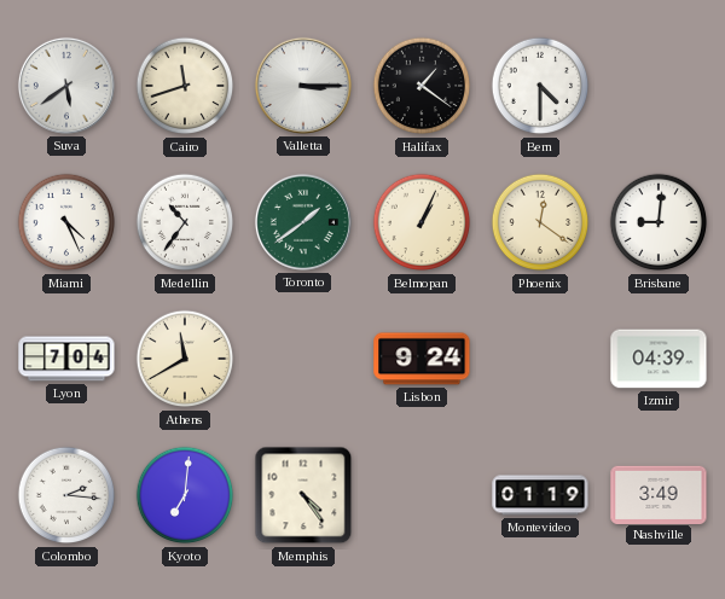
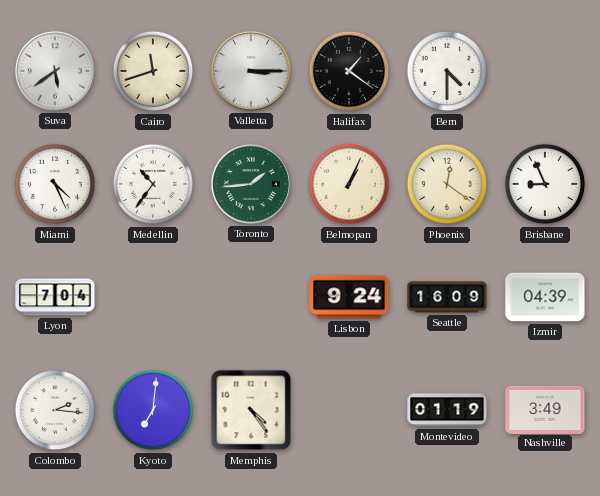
Toronto: 1:39 -> 1:44 (251, 184)
Brisbane: 9:01 -> 8:56 (545, 184)
Athens: 11:40 -> none (185, 359)
Seattle: none -> 16:09 (447, 297)
